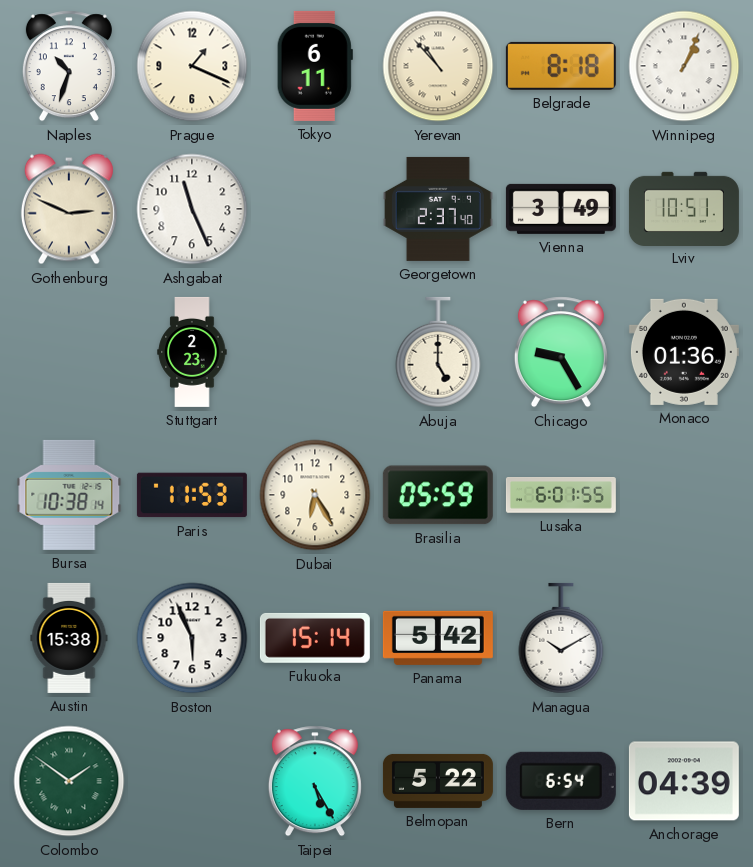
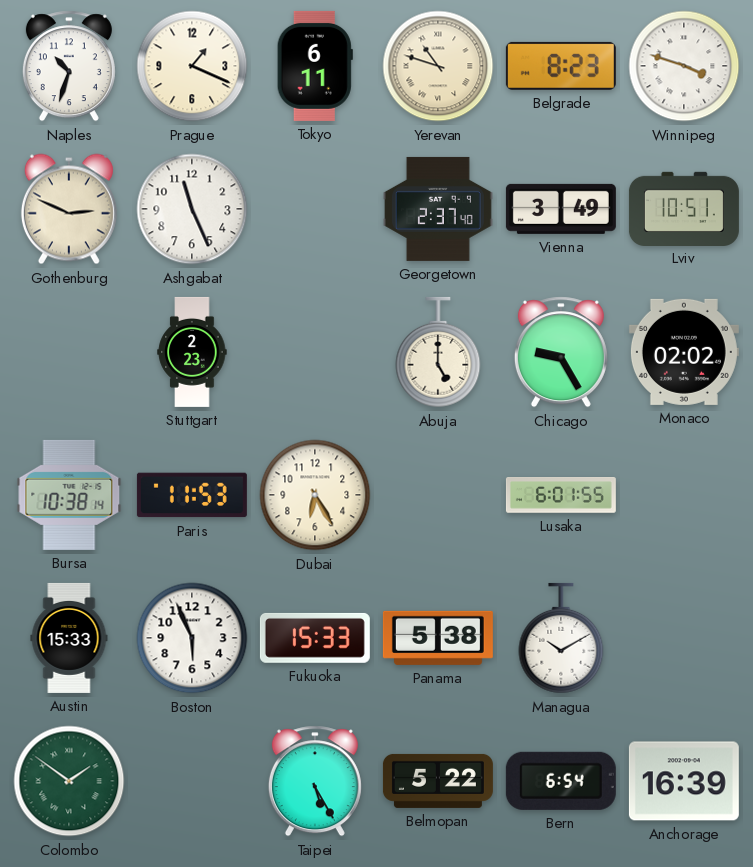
Yerevan: 10:53 -> 10:48 (438, 66)
Belgrade: 8:18 -> 8:23 (561, 66)
Winnipeg: 1:04 -> 3:48 (684, 66)
Monaco: 01:36 -> 02:02 (684, 352)
Brasilia: 05:59 -> none (438, 495)
Austin: 15:38 -> 15:33 (69, 638)
Fukuoka: 15:14 -> 15:33 (315, 638)
Panama: 5:42 -> 5:38 (438, 638)
Anchorage: 04:39 -> 16:39 (684, 781)
